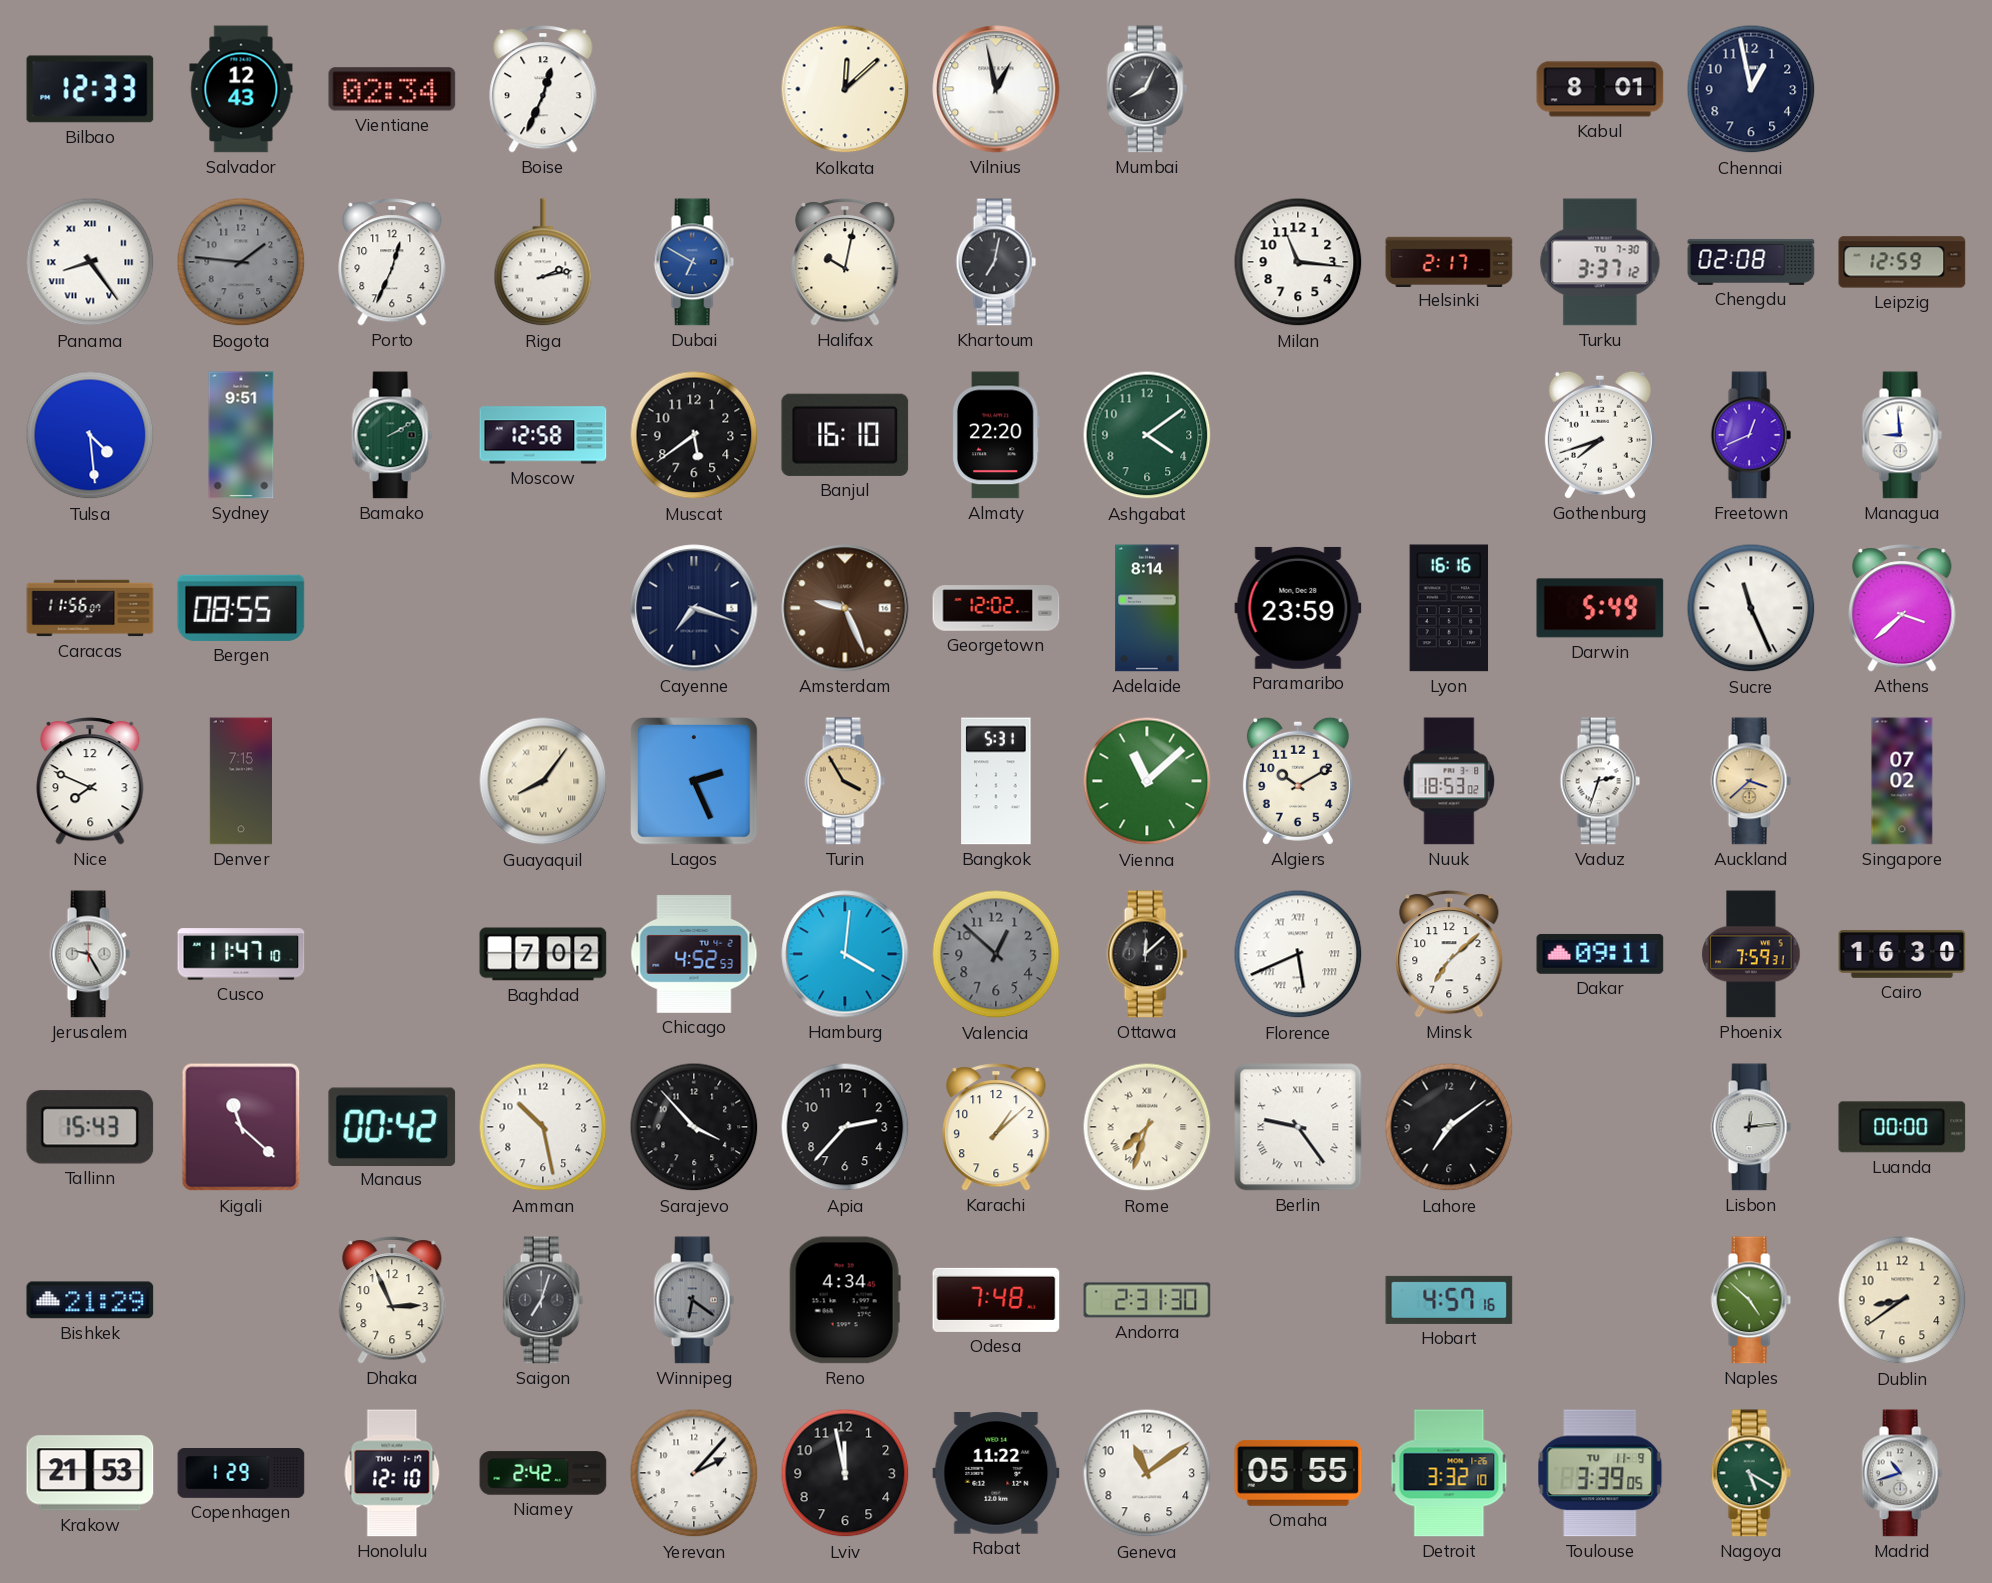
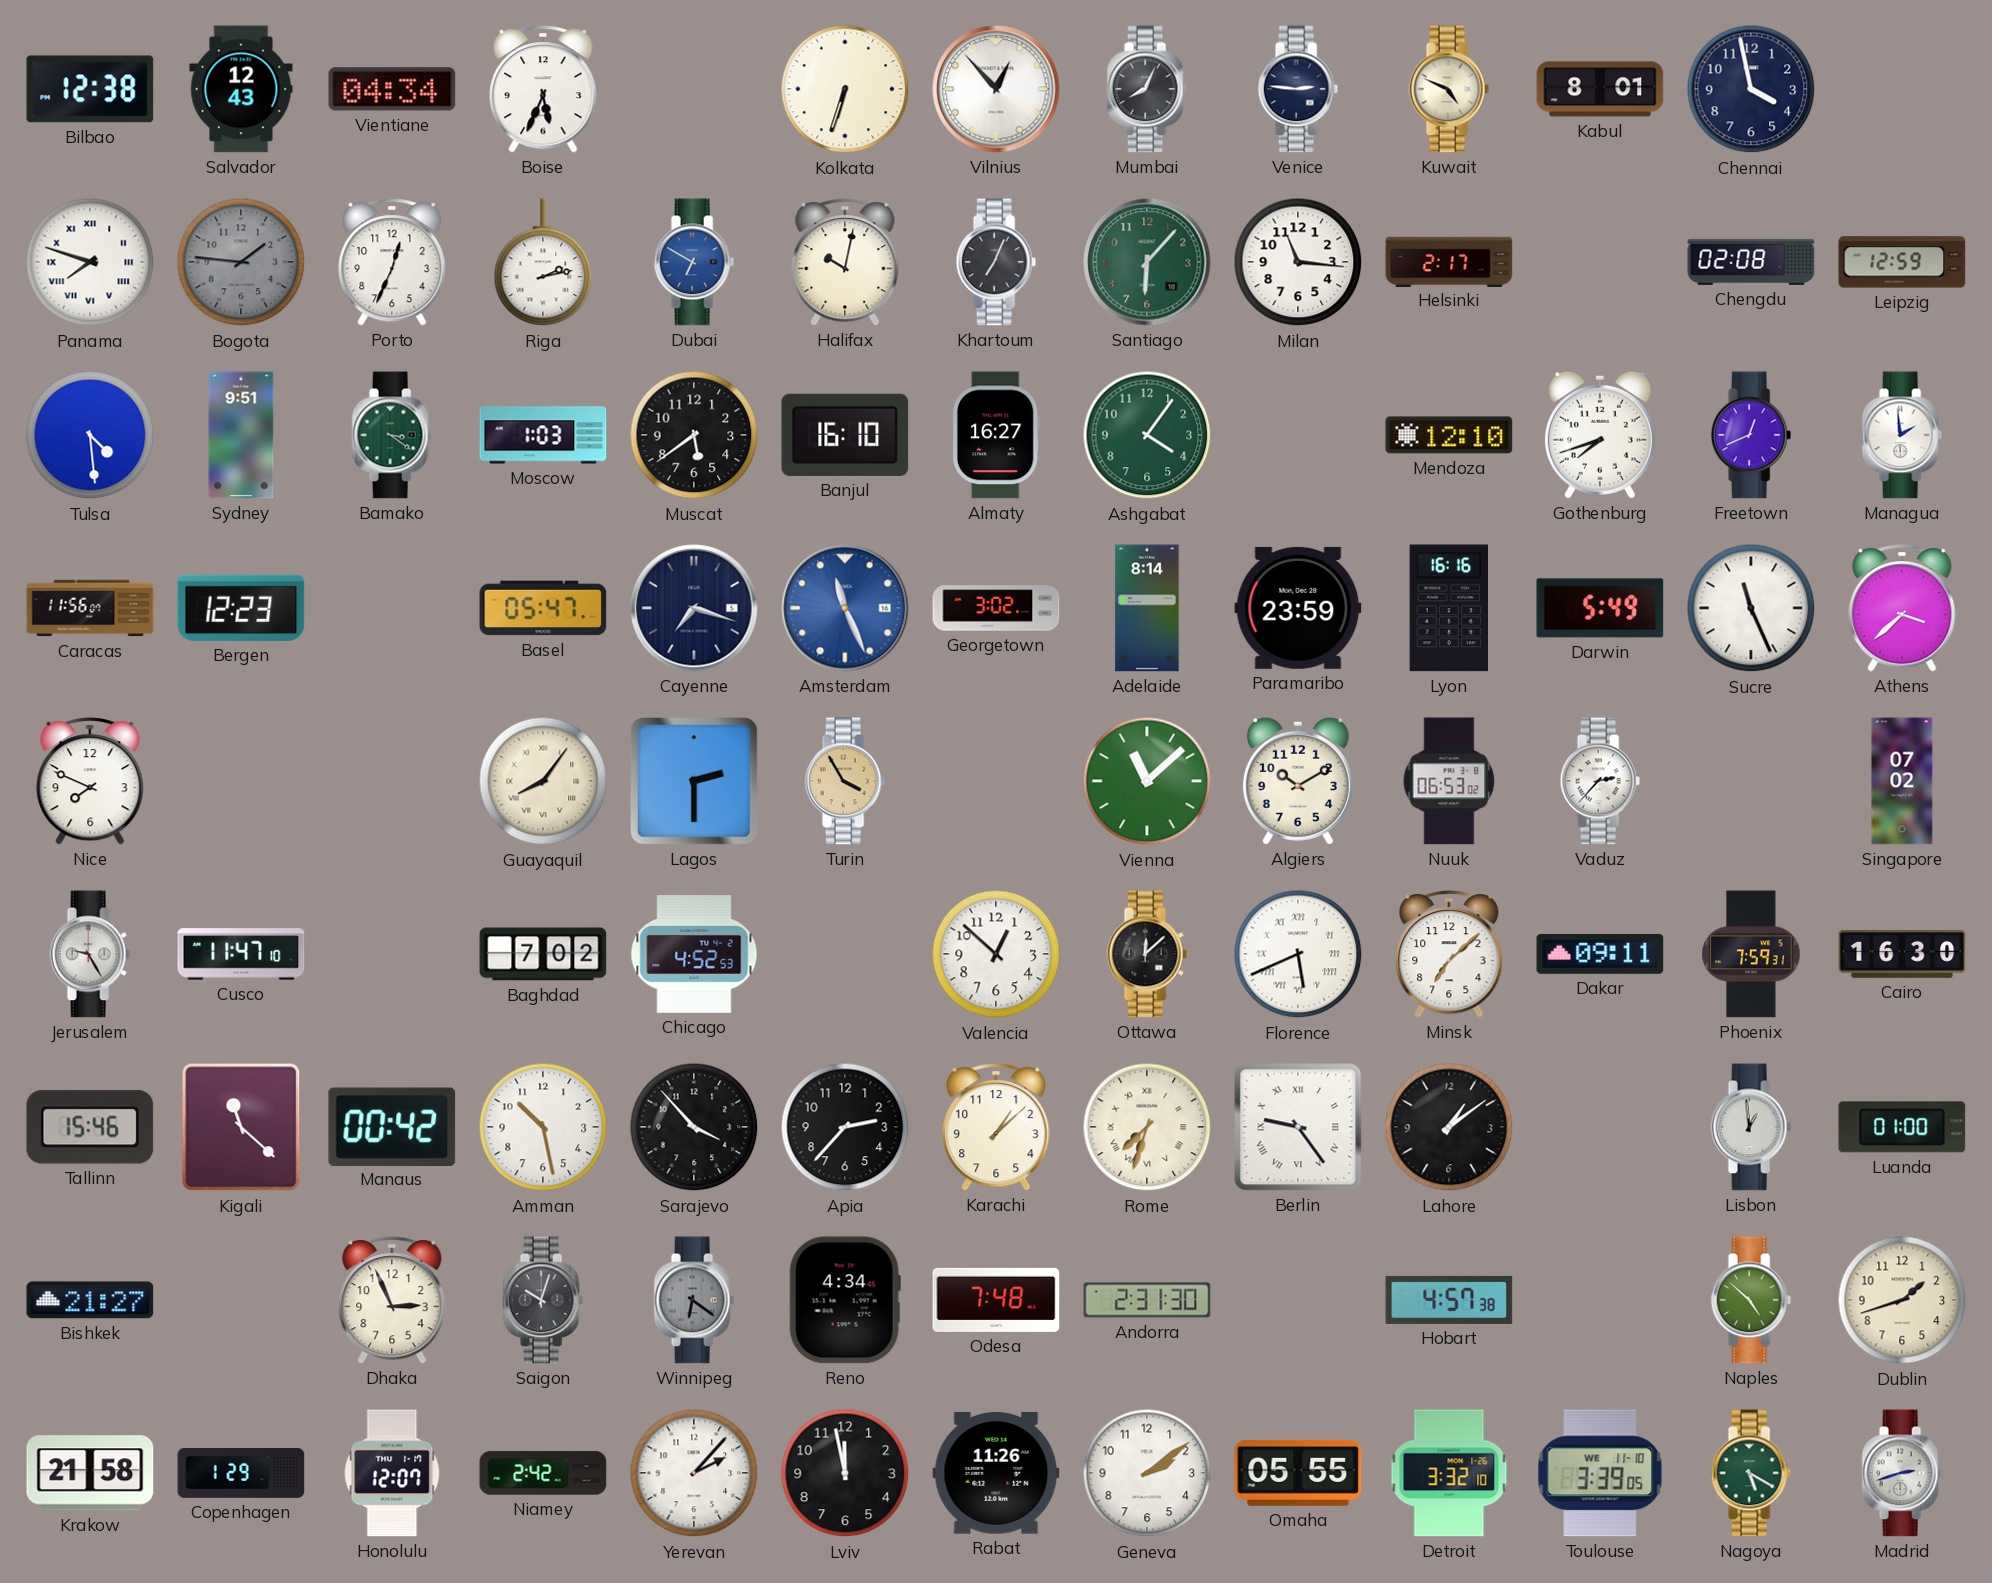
Bilbao: 12:33 -> 12:38 (90, 89)
Vientiane: 02:34 -> 04:34 (392, 89)
Boise: 12:34 -> 5:34 (543, 89)
Kolkata: 12:08 -> 6:33 (845, 89)
Vilnius: 12:58 -> 12:53 (996, 89)
Venice: none -> 2:46 (1298, 89)
Kuwait: none -> 4:49 (1449, 89)
Chennai: 12:58 -> 3:58 (1751, 89)
Panama: 8:24 -> 7:48 (90, 262)
Khartoum: 7:02 -> 7:04 (996, 262)
Santiago: none -> 6:07 (1147, 262)
Turku: 3:37 -> none (1600, 262)
Bamako: 2:10 -> 3:21 (392, 435)
Moscow: 12:58 -> 1:03 (543, 435)
Almaty: 22:20 -> 16:27 (996, 435)
Ashgabat: 4:09 -> 4:06 (1147, 435)
Mendoza: none -> 12:10 (1449, 435)
Managua: 8:59 -> 1:59 (1902, 435)
Bergen: 08:55 -> 12:23 (241, 608)
Basel: none -> 05:47 (543, 608)
Amsterdam: 9:26 -> 11:26 (845, 608)
Amsterdam dial: brown -> blue (845, 608)
Georgetown: 12:02 -> 3:02 (996, 608)
Denver: 7:15 -> none (240, 781)
Lagos: 2:26 -> 2:30 (695, 782)
Bangkok: 5:31 -> none (996, 781)
Nuuk: 18:53 -> 06:53 (1449, 781)
Vaduz: 2:33 -> 2:37 (1600, 781)
Auckland: 3:38 -> none (1751, 781)
Hamburg: 4:01 -> none (845, 954)
Valencia dial: grey -> white (996, 954)
Tallinn: 15:43 -> 15:46 (90, 1127)
Lahore: 7:09 -> 1:09 (1449, 1127)
Lisbon: 12:14 -> 12:59 (1751, 1127)
Luanda: 00:00 -> 01:00 (1902, 1127)
Bishkek: 21:29 -> 21:27 (90, 1300)
Saigon: 7:03 -> 10:03 (543, 1300)
Hobart: 4:57:16 -> 4:57:38 (1449, 1300)
Dublin: 8:39 -> 1:42 (1902, 1300)
Krakow: 21:53 -> 21:58 (90, 1473)
Honolulu: 12:10 -> 12:07 (392, 1473)
Rabat: 11:22 -> 11:26 (996, 1473)
Geneva: 11:09 -> 2:09 (1147, 1473)
Toulouse date: TU 11-9 -> WE 11-10 (1600, 1473)
Madrid: 10:42 -> 2:42 (1902, 1473)
